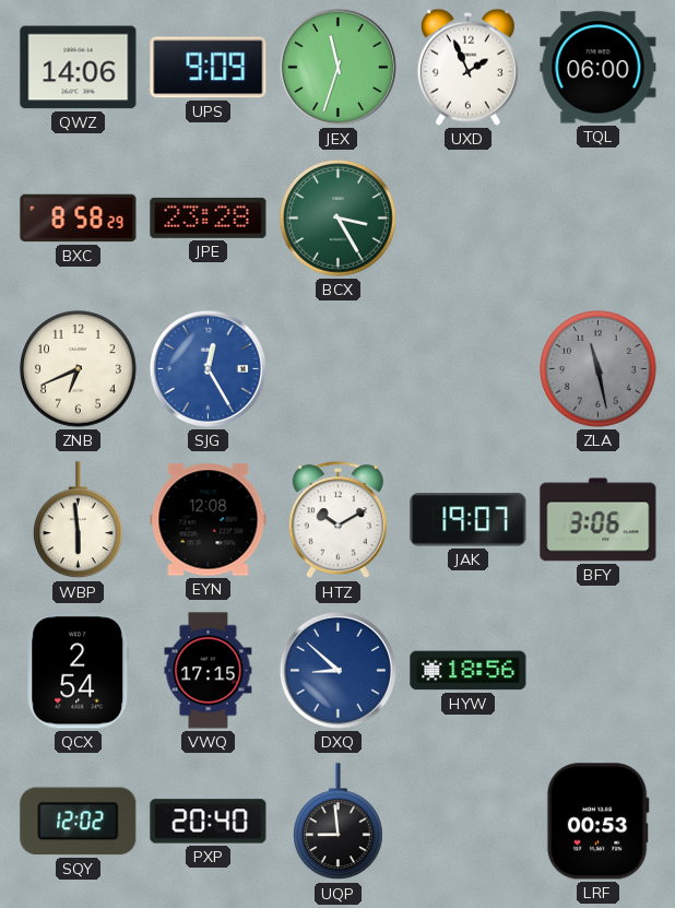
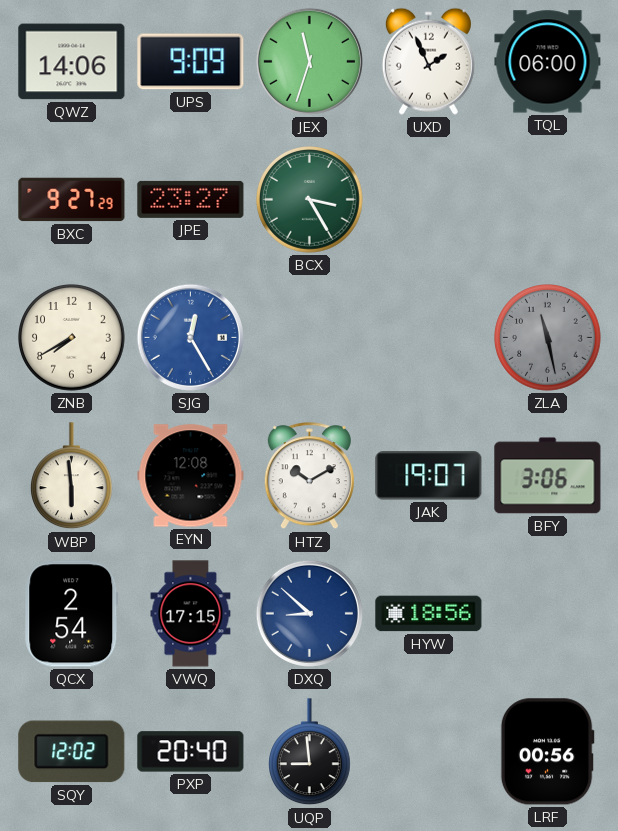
BXC: 8:58 -> 9:27 (72, 200)
JPE: 23:28 -> 23:27 (191, 199)
ZNB: 6:41 -> 7:40 (72, 338)
LRF: 00:53 -> 00:56 (547, 752)
